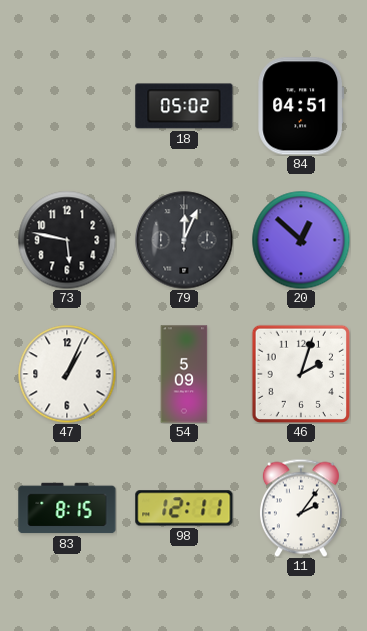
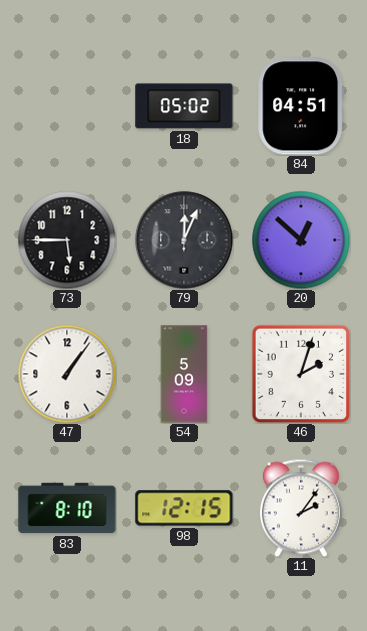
73: 5:47 -> 5:45 (67, 240)
47: 1:04 -> 1:06 (67, 374)
83: 8:15 -> 8:10 (67, 508)
98: 12:11 -> 12:15 (184, 508)
